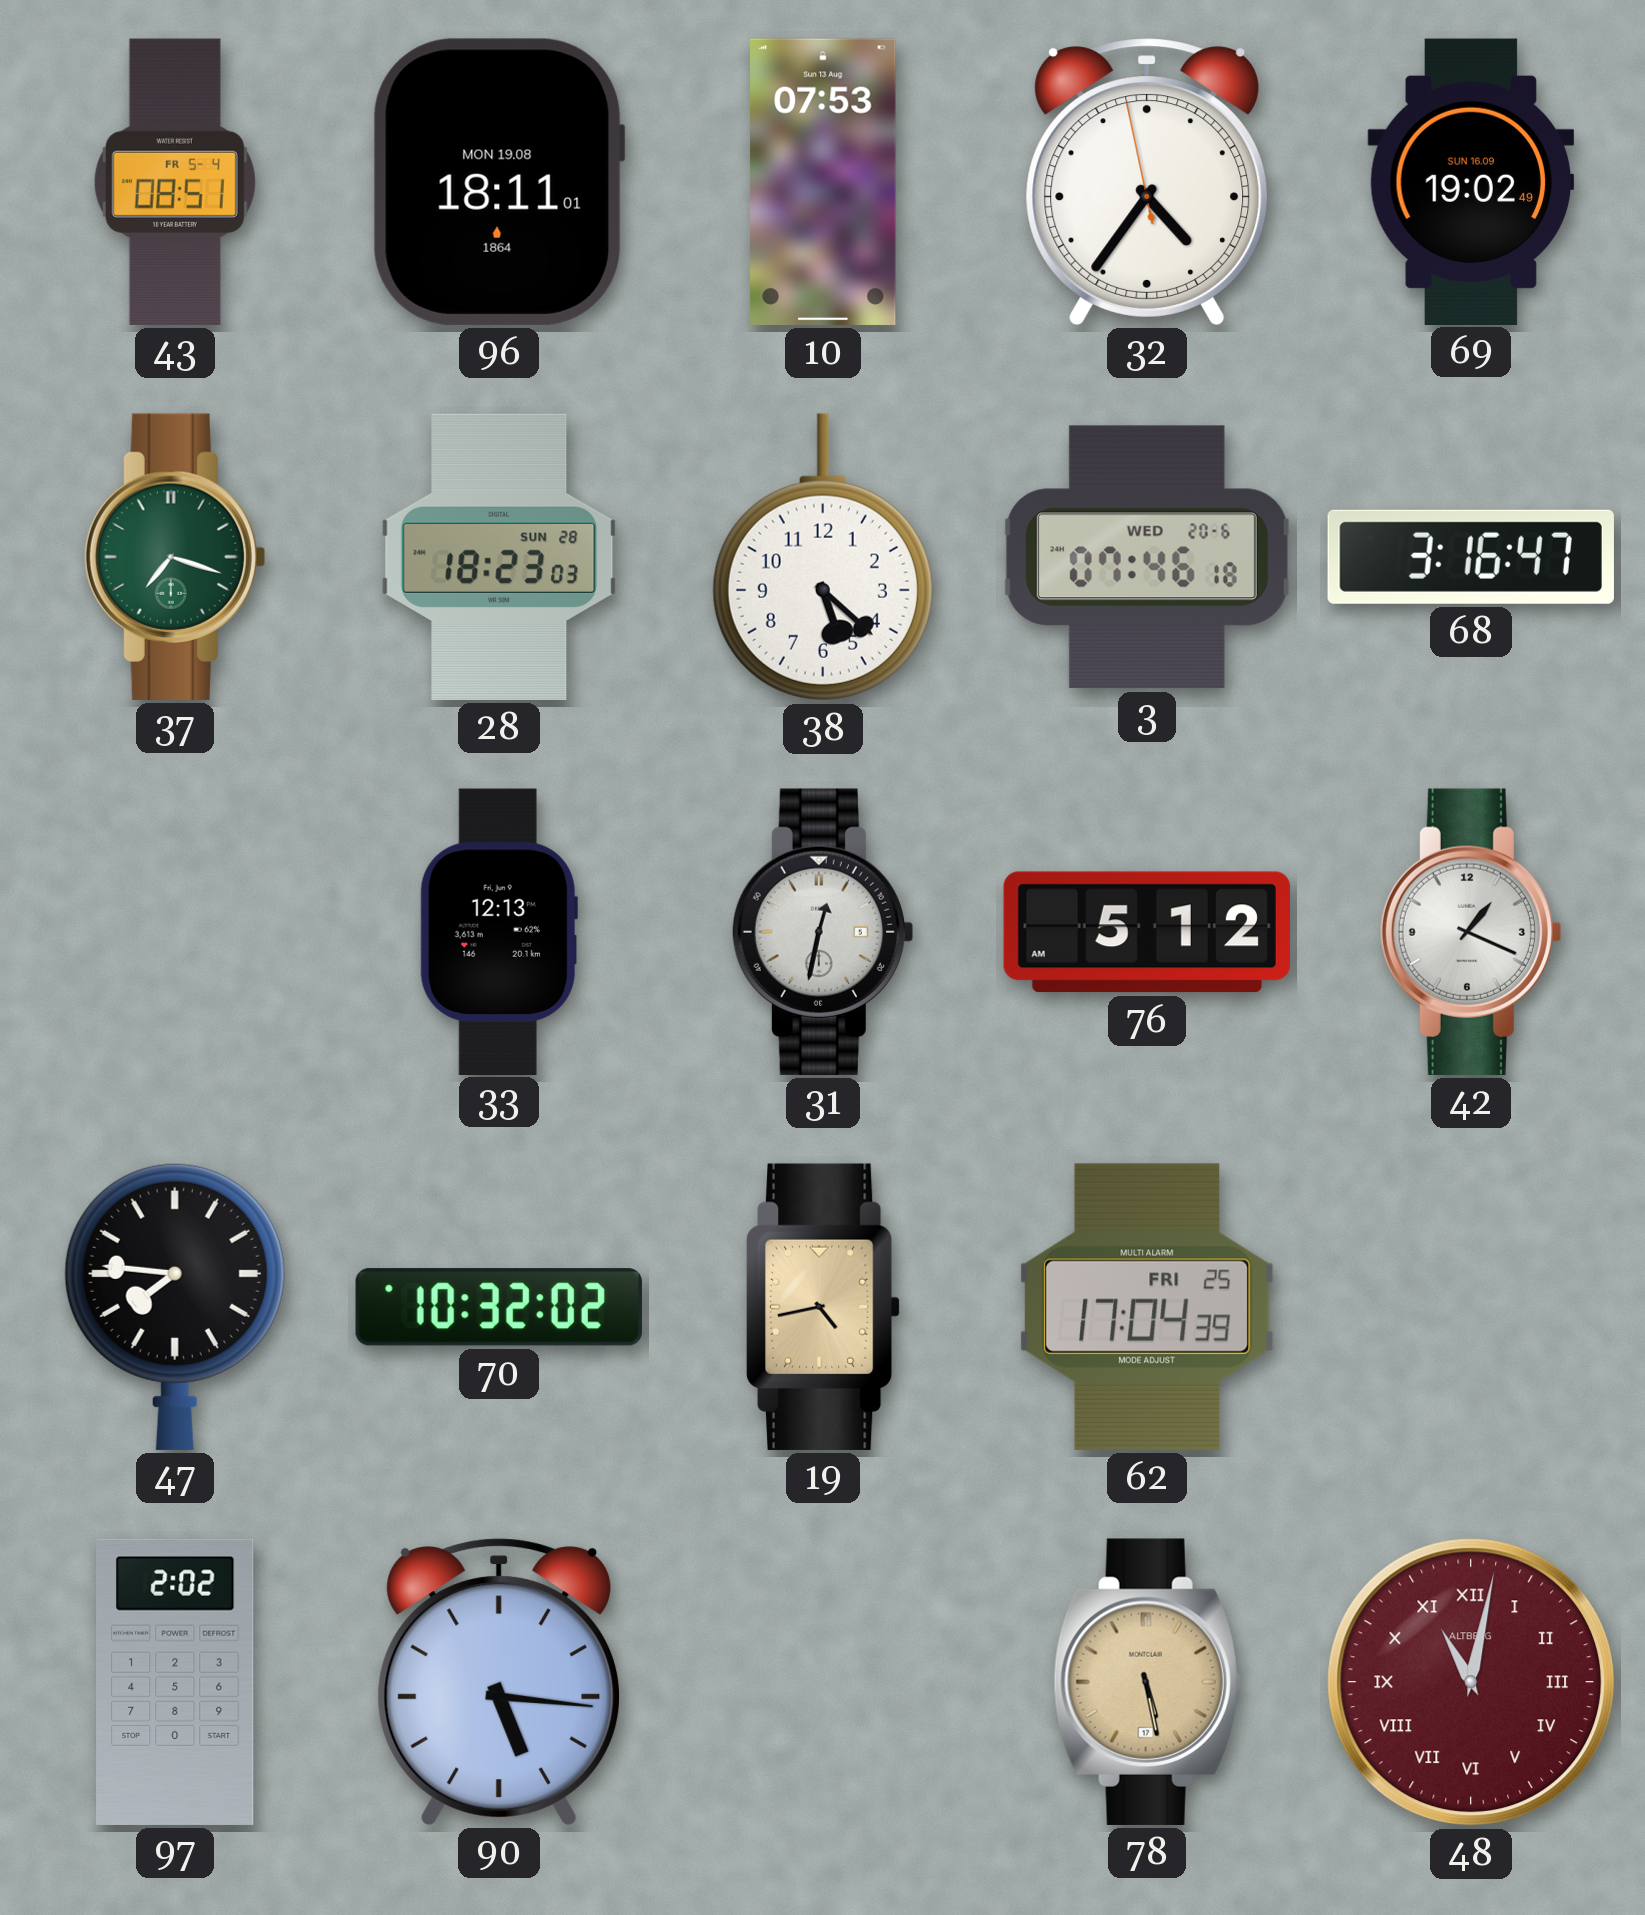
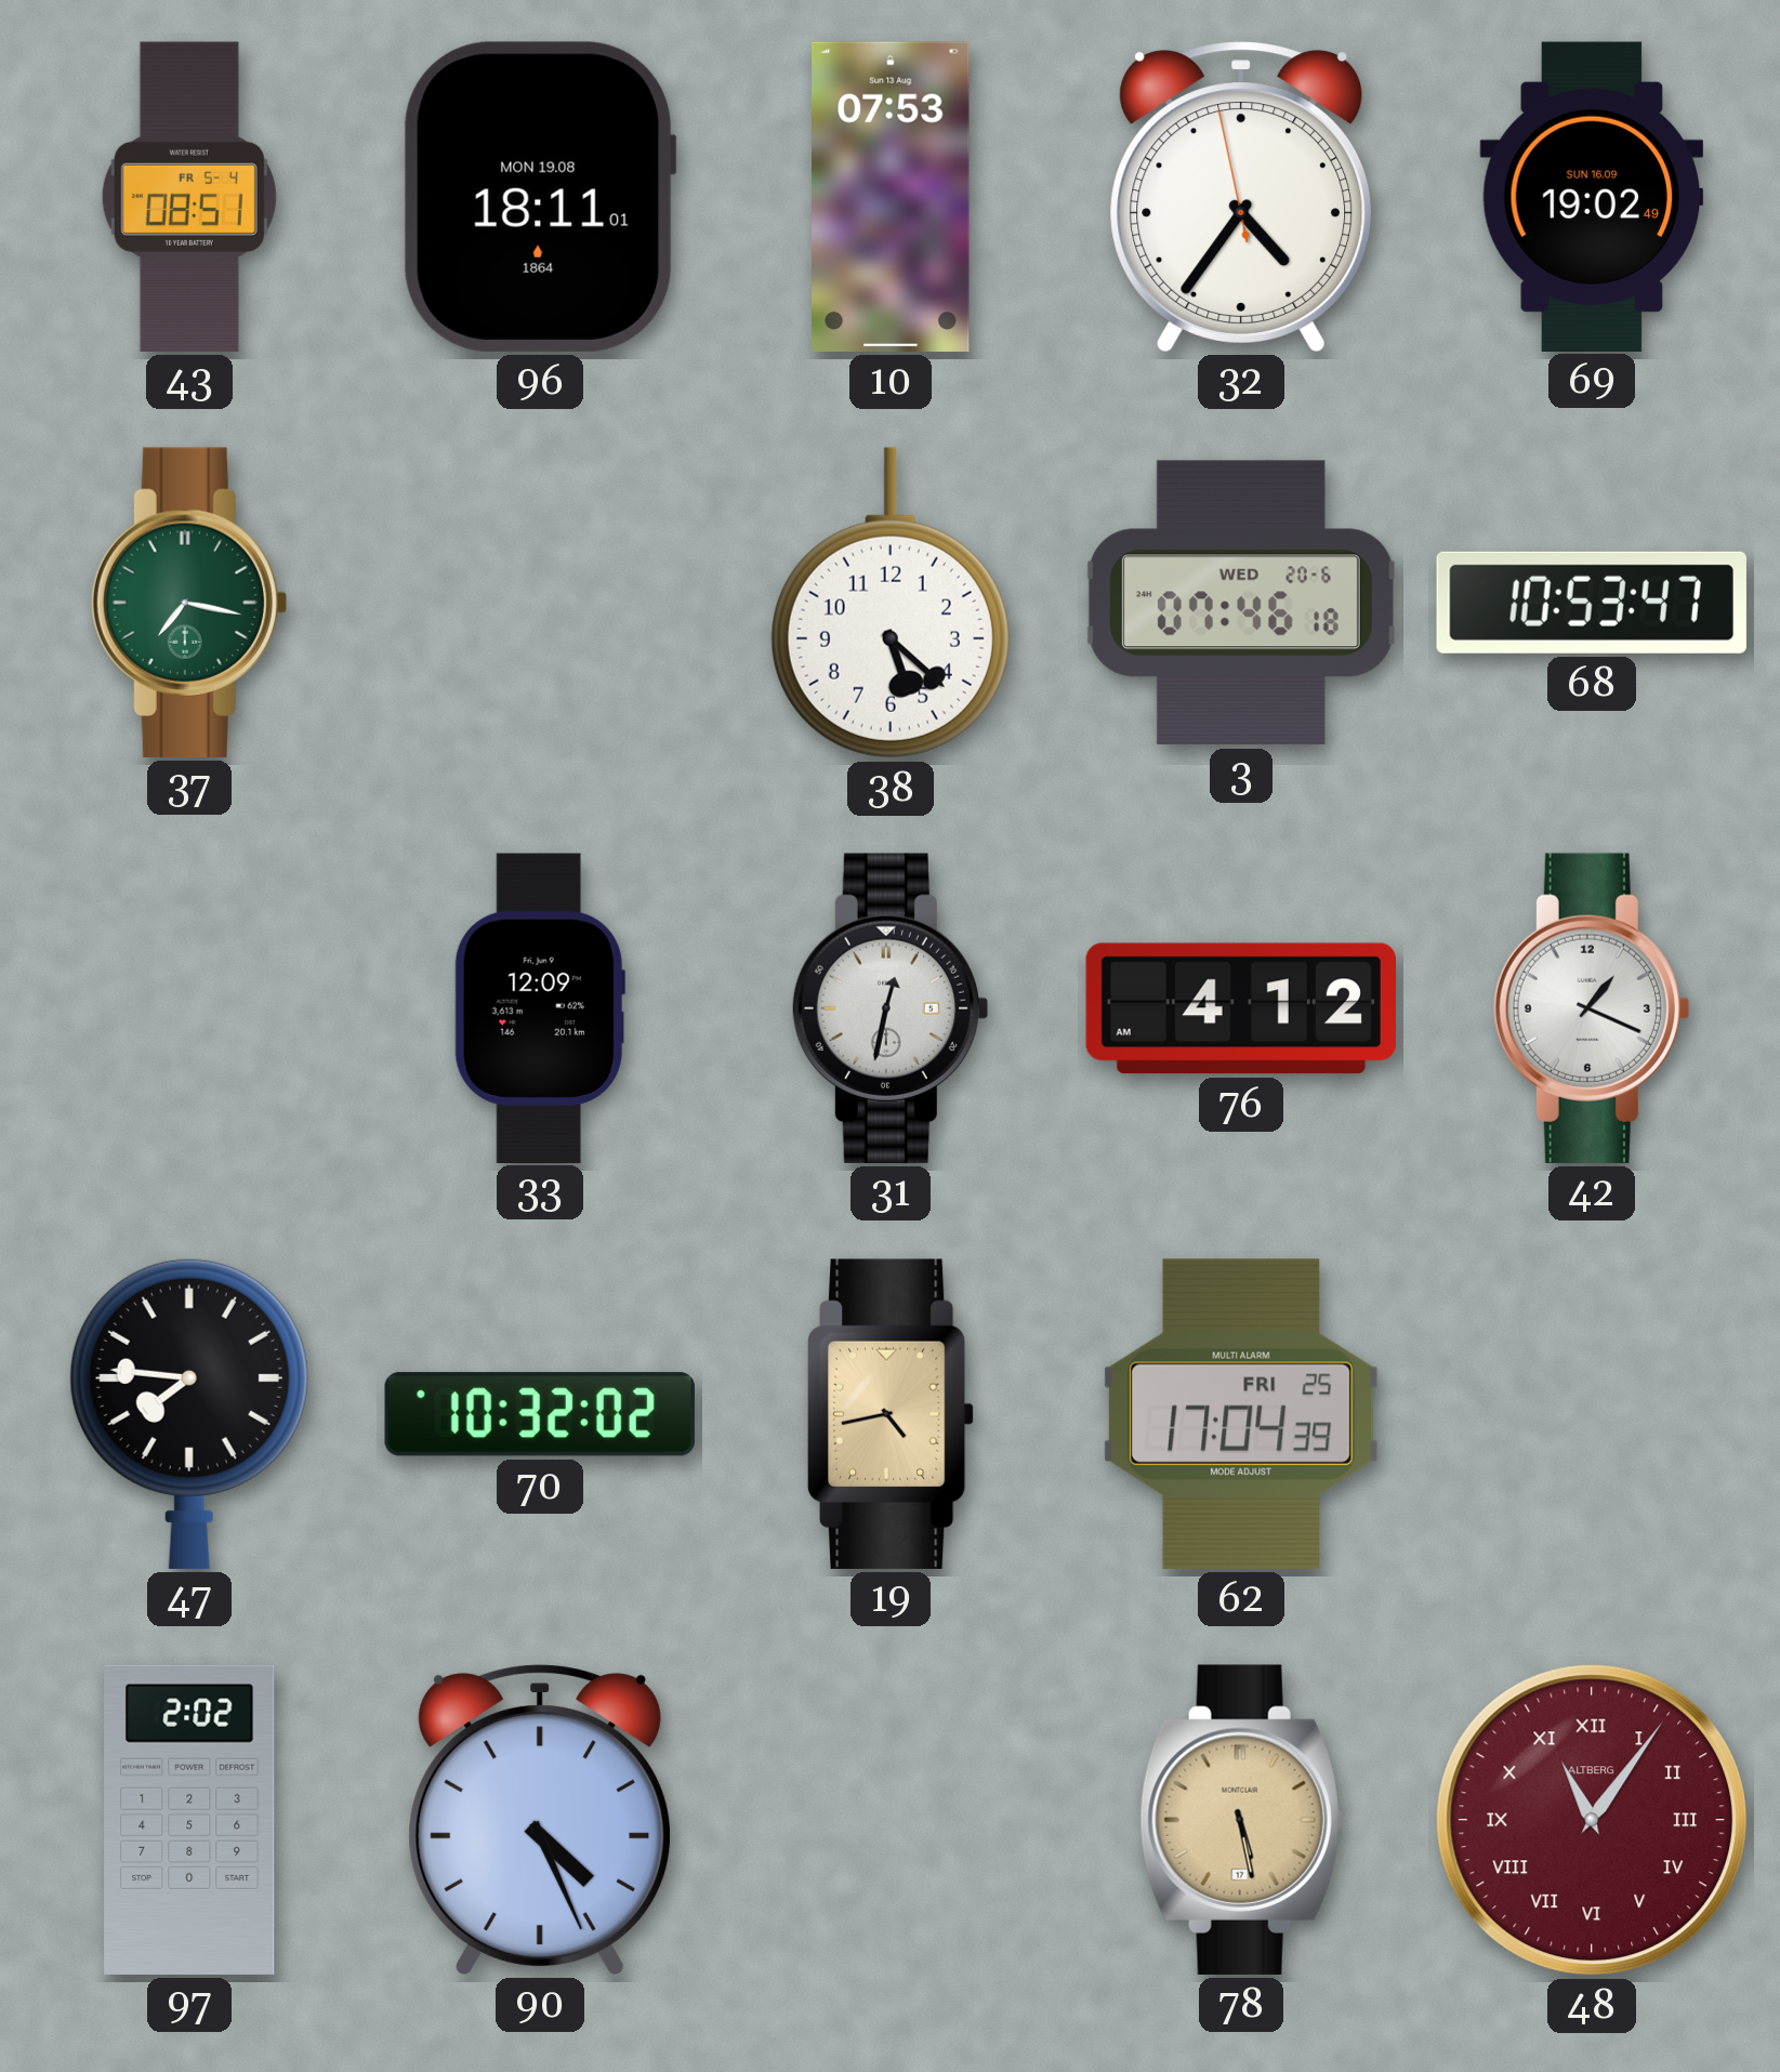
37: 7:18 -> 7:17 (188, 603)
28: 18:23 -> none (499, 557)
68: 3:16 -> 10:53 (1592, 603)
33: 12:13 -> 12:09 (540, 1007)
76: 5:12 -> 4:12 (1241, 1008)
90: 5:16 -> 4:26 (540, 1820)
48: 11:02 -> 11:06 (1592, 1820)
